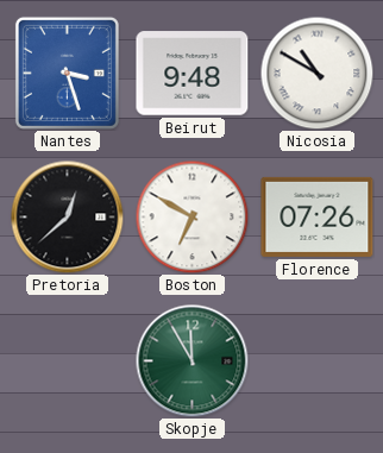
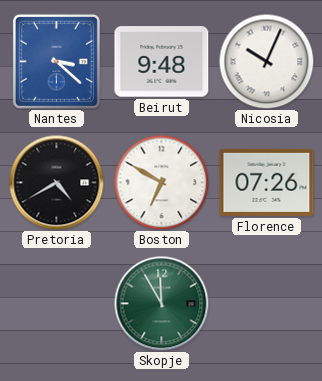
Nantes: 3:27 -> 3:22 (56, 61)
Nicosia: 10:50 -> 10:04 (266, 61)
Pretoria: 12:38 -> 4:40 (56, 182)
